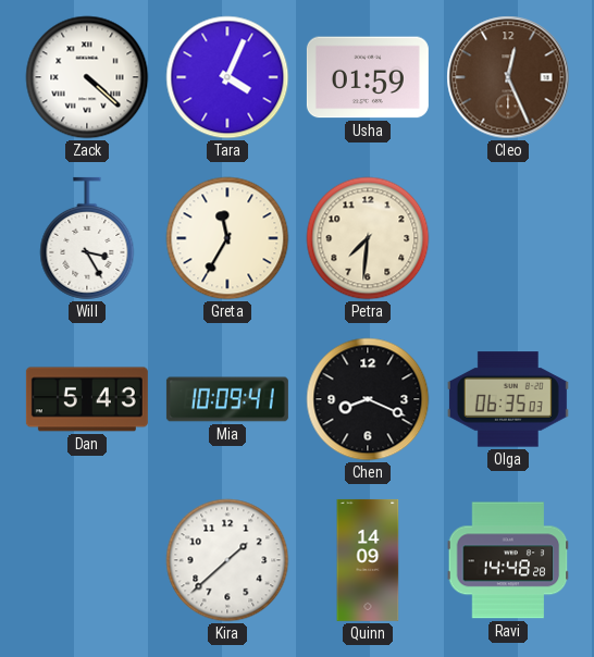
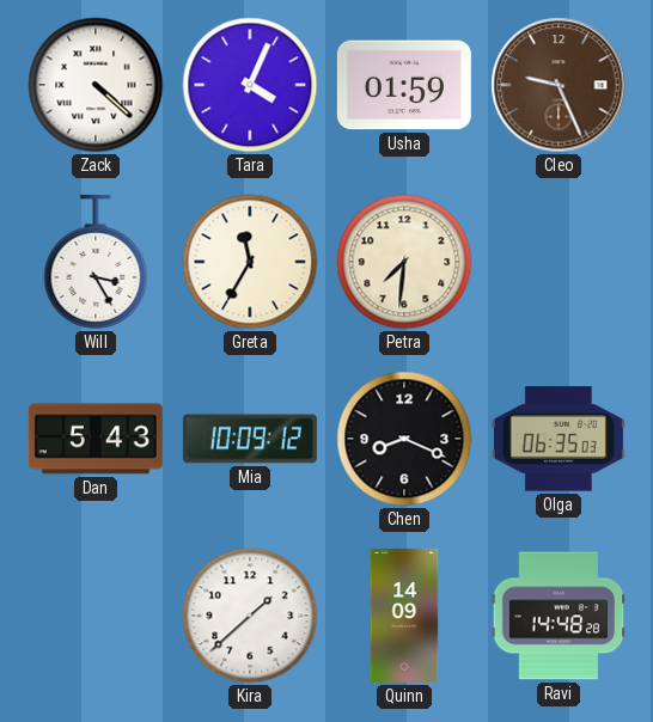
Cleo: 12:26 -> 9:26 (559, 85)
Mia: 10:09:41 -> 10:09:12 (250, 439)
